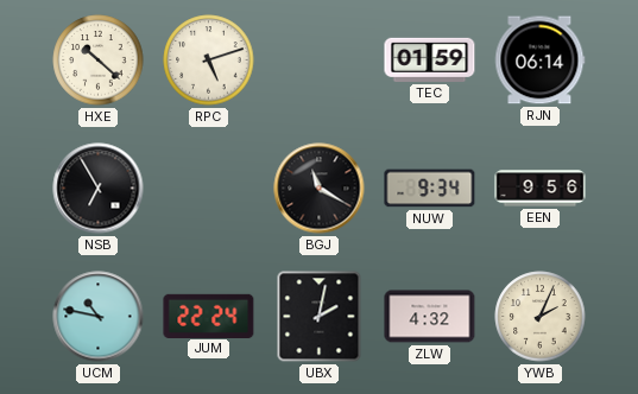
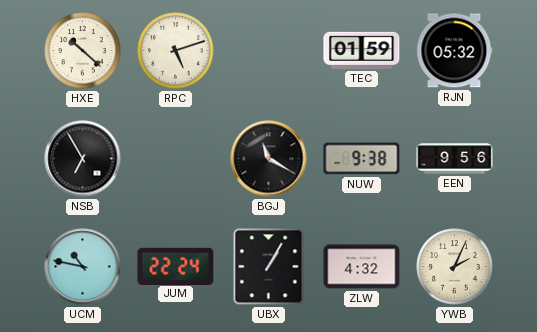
RJN: 06:14 -> 05:32 (454, 51)
NUW: 9:34 -> 9:38 (362, 159)
UBX: 2:02 -> 1:05 (269, 267)
